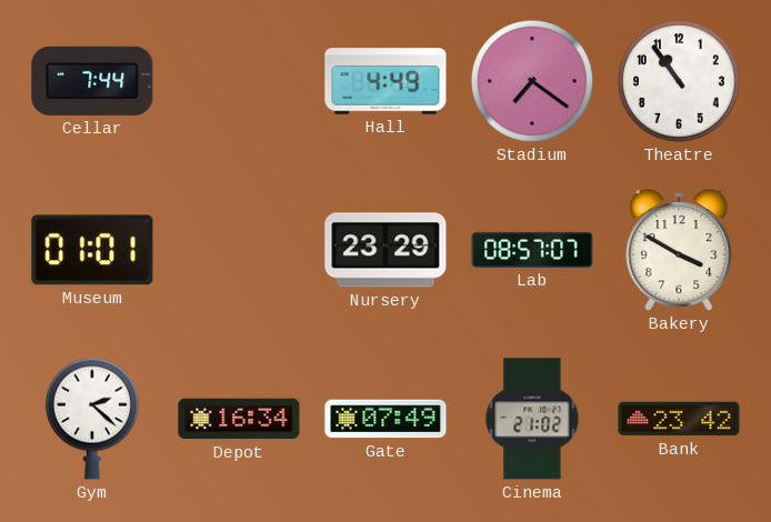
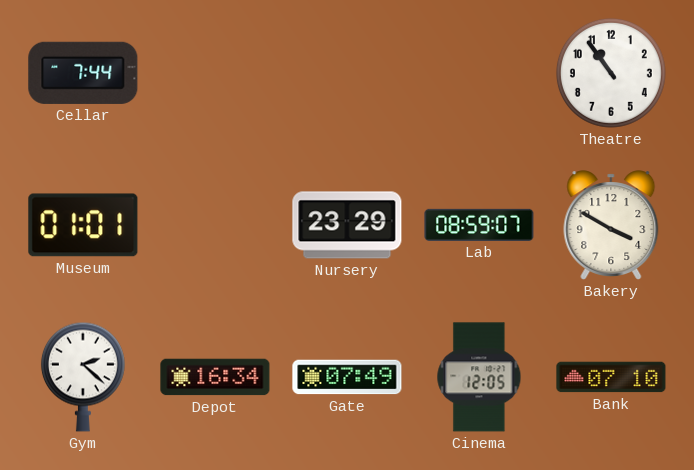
Hall: 4:49 -> none (385, 81)
Stadium: 7:21 -> none (532, 81)
Lab: 08:57 -> 08:59 (479, 225)
Cinema: 21:02 -> 12:05 (479, 377)
Bank: 23:42 -> 07:10 (611, 377)
